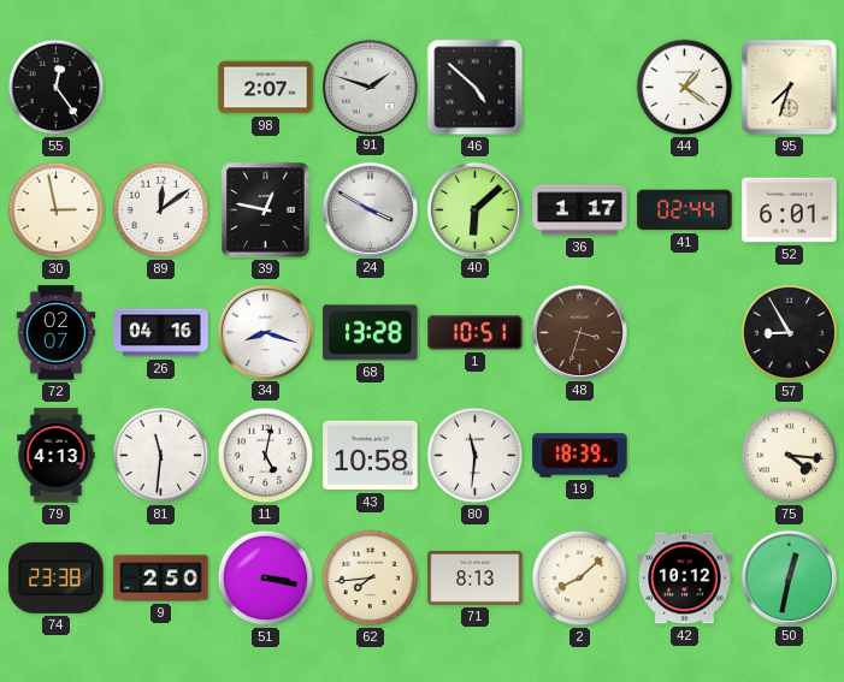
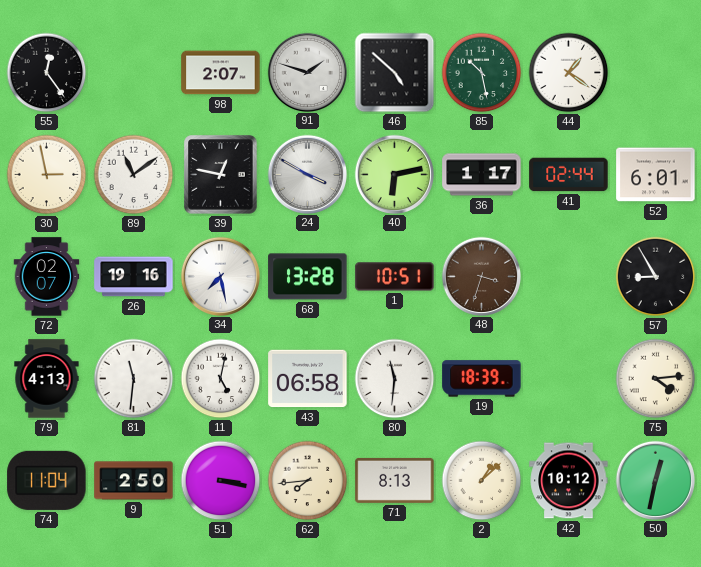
85: none -> 10:28 (482, 73)
95: 7:33 -> none (790, 88)
89: 12:09 -> 11:09 (134, 175)
40: 6:08 -> 6:13 (394, 174)
26: 04:16 -> 19:16 (134, 277)
34: 8:18 -> 7:28 (220, 276)
43: 10:58 -> 06:58 (308, 379)
75: 4:16 -> 4:14 (656, 379)
74: 23:38 -> 11:04 (47, 480)
2: 8:08 -> 1:08 (482, 481)
